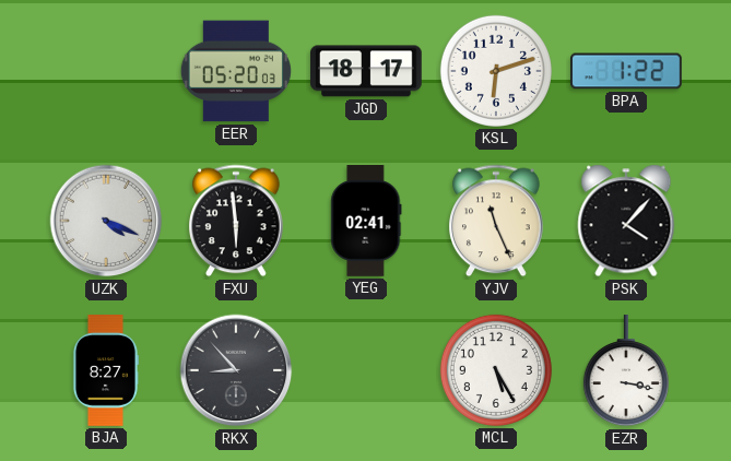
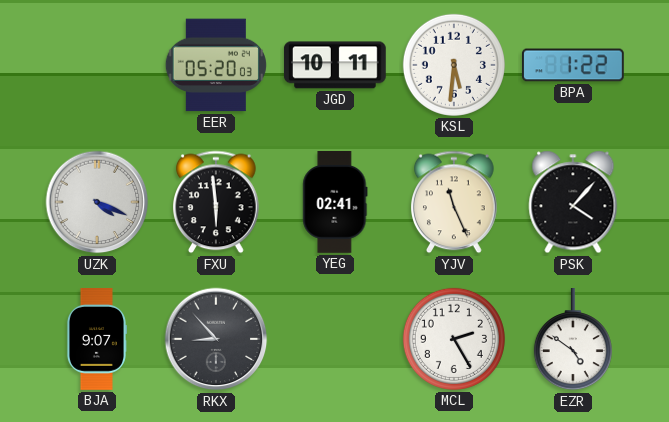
JGD: 18:17 -> 10:11 (335, 65)
KSL: 6:12 -> 5:31 (454, 65)
BJA: 8:27 -> 9:07 (96, 339)
MCL: 5:25 -> 2:25 (454, 339)
EZR: 3:17 -> 4:51 (573, 340)
